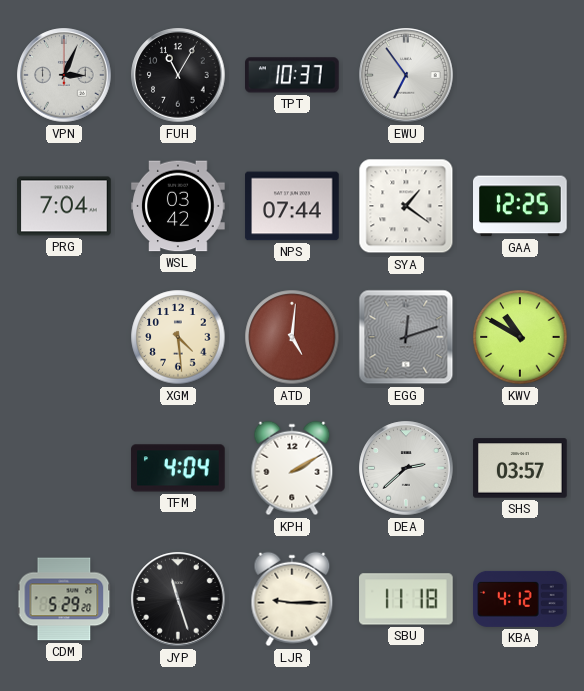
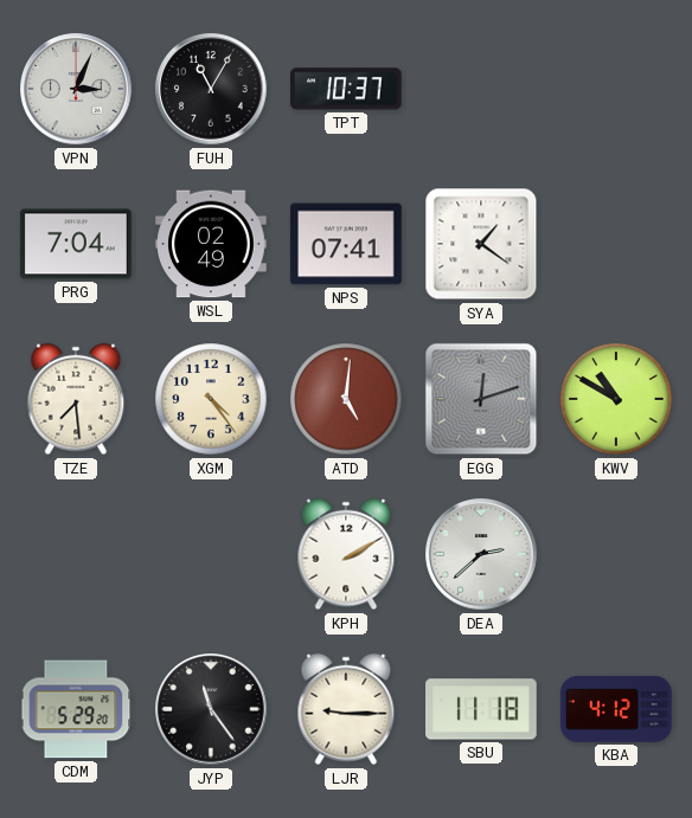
EWU: 6:54 -> none (406, 75)
WSL: 03:42 -> 02:49 (211, 244)
NPS: 07:44 -> 07:41 (346, 244)
GAA: 12:25 -> none (521, 206)
TZE: none -> 7:29 (76, 399)
XGM: 4:29 -> 4:24 (211, 399)
TFM: 4:04 -> none (178, 468)
SHS: 03:57 -> none (520, 468)
JYP: 11:27 -> 11:24 (211, 709)
